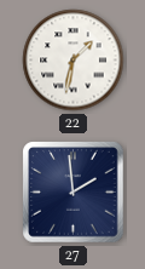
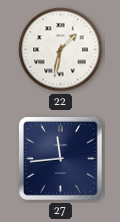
27: 1:59 -> 11:44 (61, 159)
